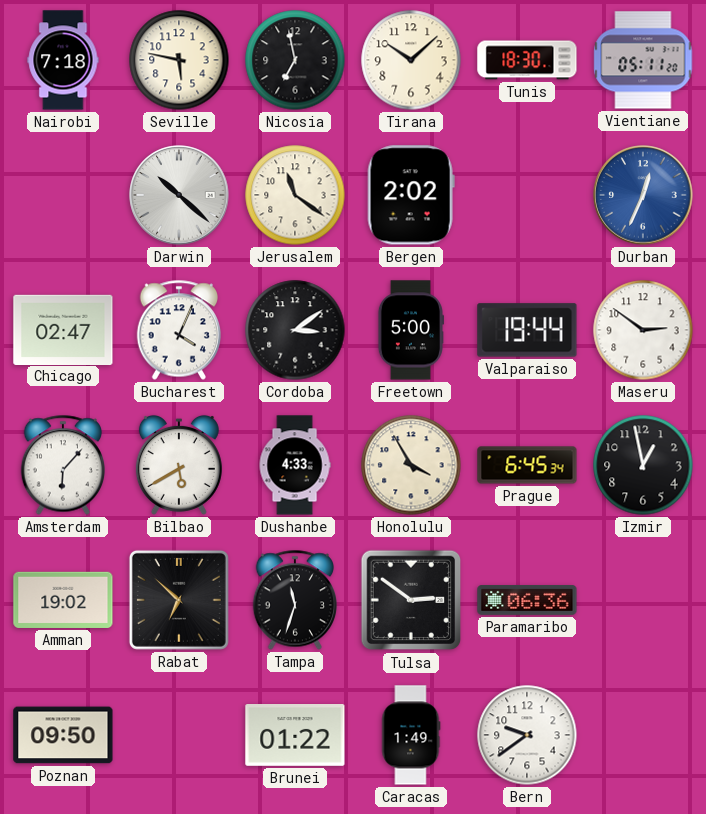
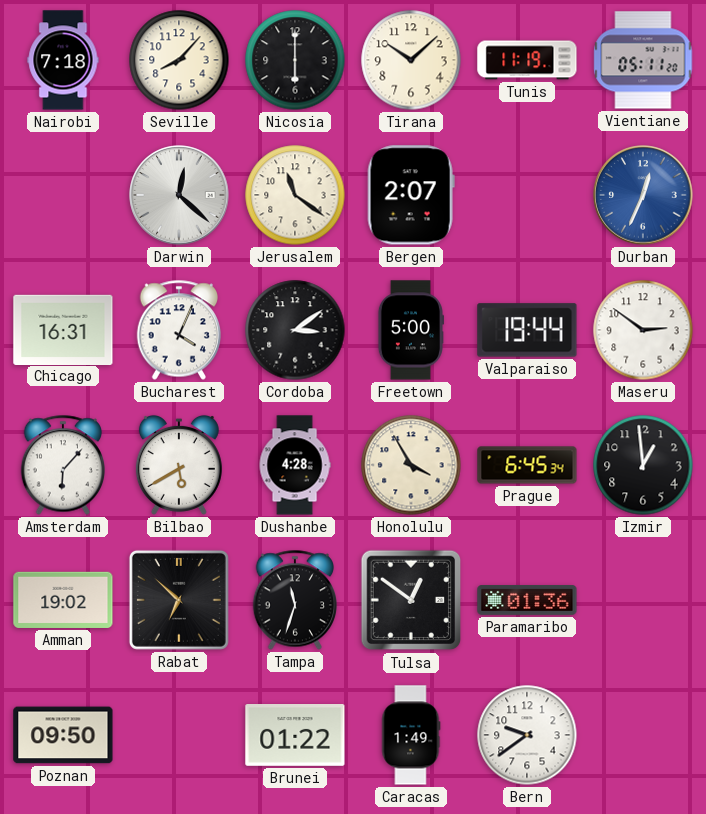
Seville: 5:47 -> 8:07 (179, 60)
Nicosia: 6:58 -> 6:00 (295, 60)
Tunis: 18:30 -> 11:19 (527, 60)
Darwin: 10:22 -> 12:22 (179, 195)
Bergen: 2:02 -> 2:07 (411, 195)
Chicago: 02:47 -> 16:31 (63, 329)
Dushanbe: 4:33 -> 4:28 (295, 465)
Izmir: 12:58 -> 12:59 (643, 465)
Tulsa: 2:51 -> 12:51 (411, 600)
Paramaribo: 06:36 -> 01:36 (527, 601)
